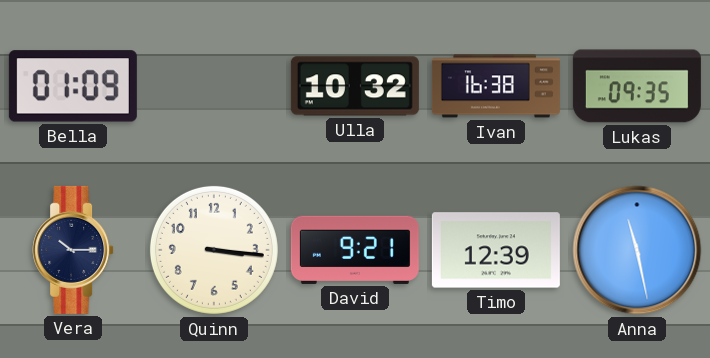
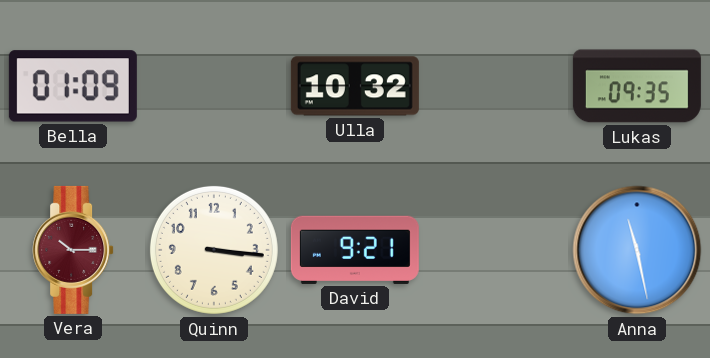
Ivan: 16:38 -> none (496, 86)
Vera dial: navy -> burgundy (73, 250)
Timo: 12:39 -> none (496, 250)
